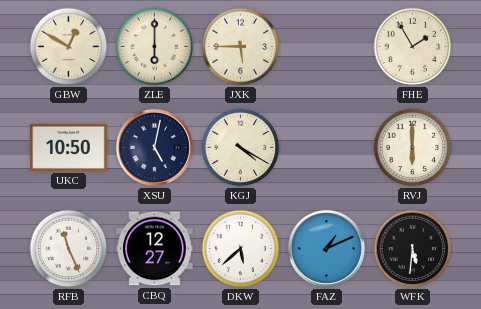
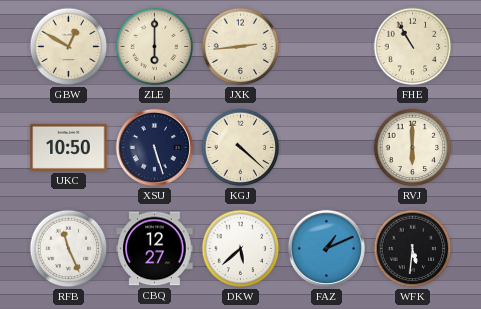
JXK: 5:45 -> 2:44 (241, 47)
FHE: 1:55 -> 10:55 (413, 47)
XSU: 5:02 -> 5:27 (154, 147)
KGJ: 4:20 -> 4:22 (241, 148)
